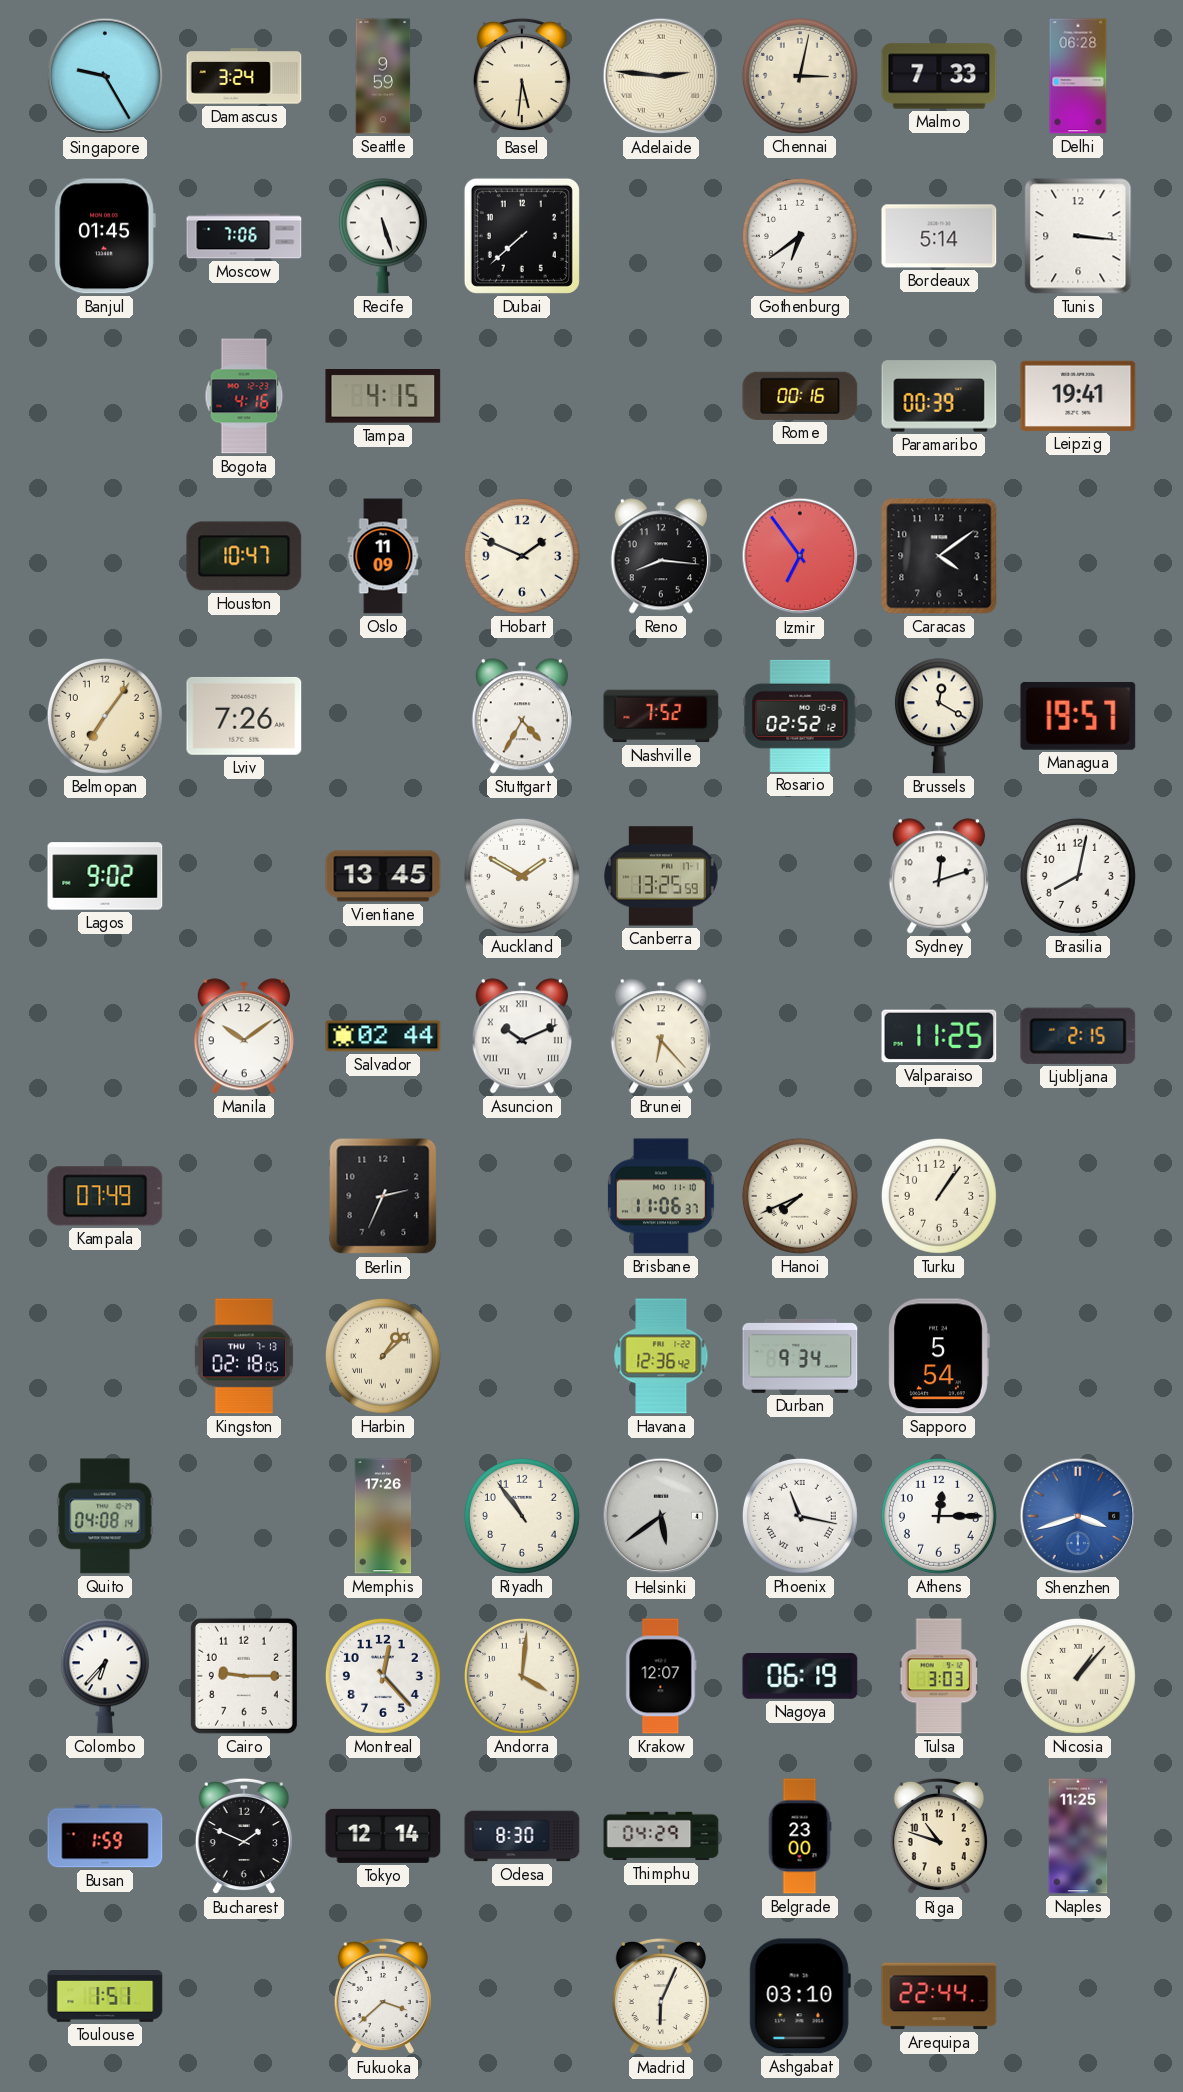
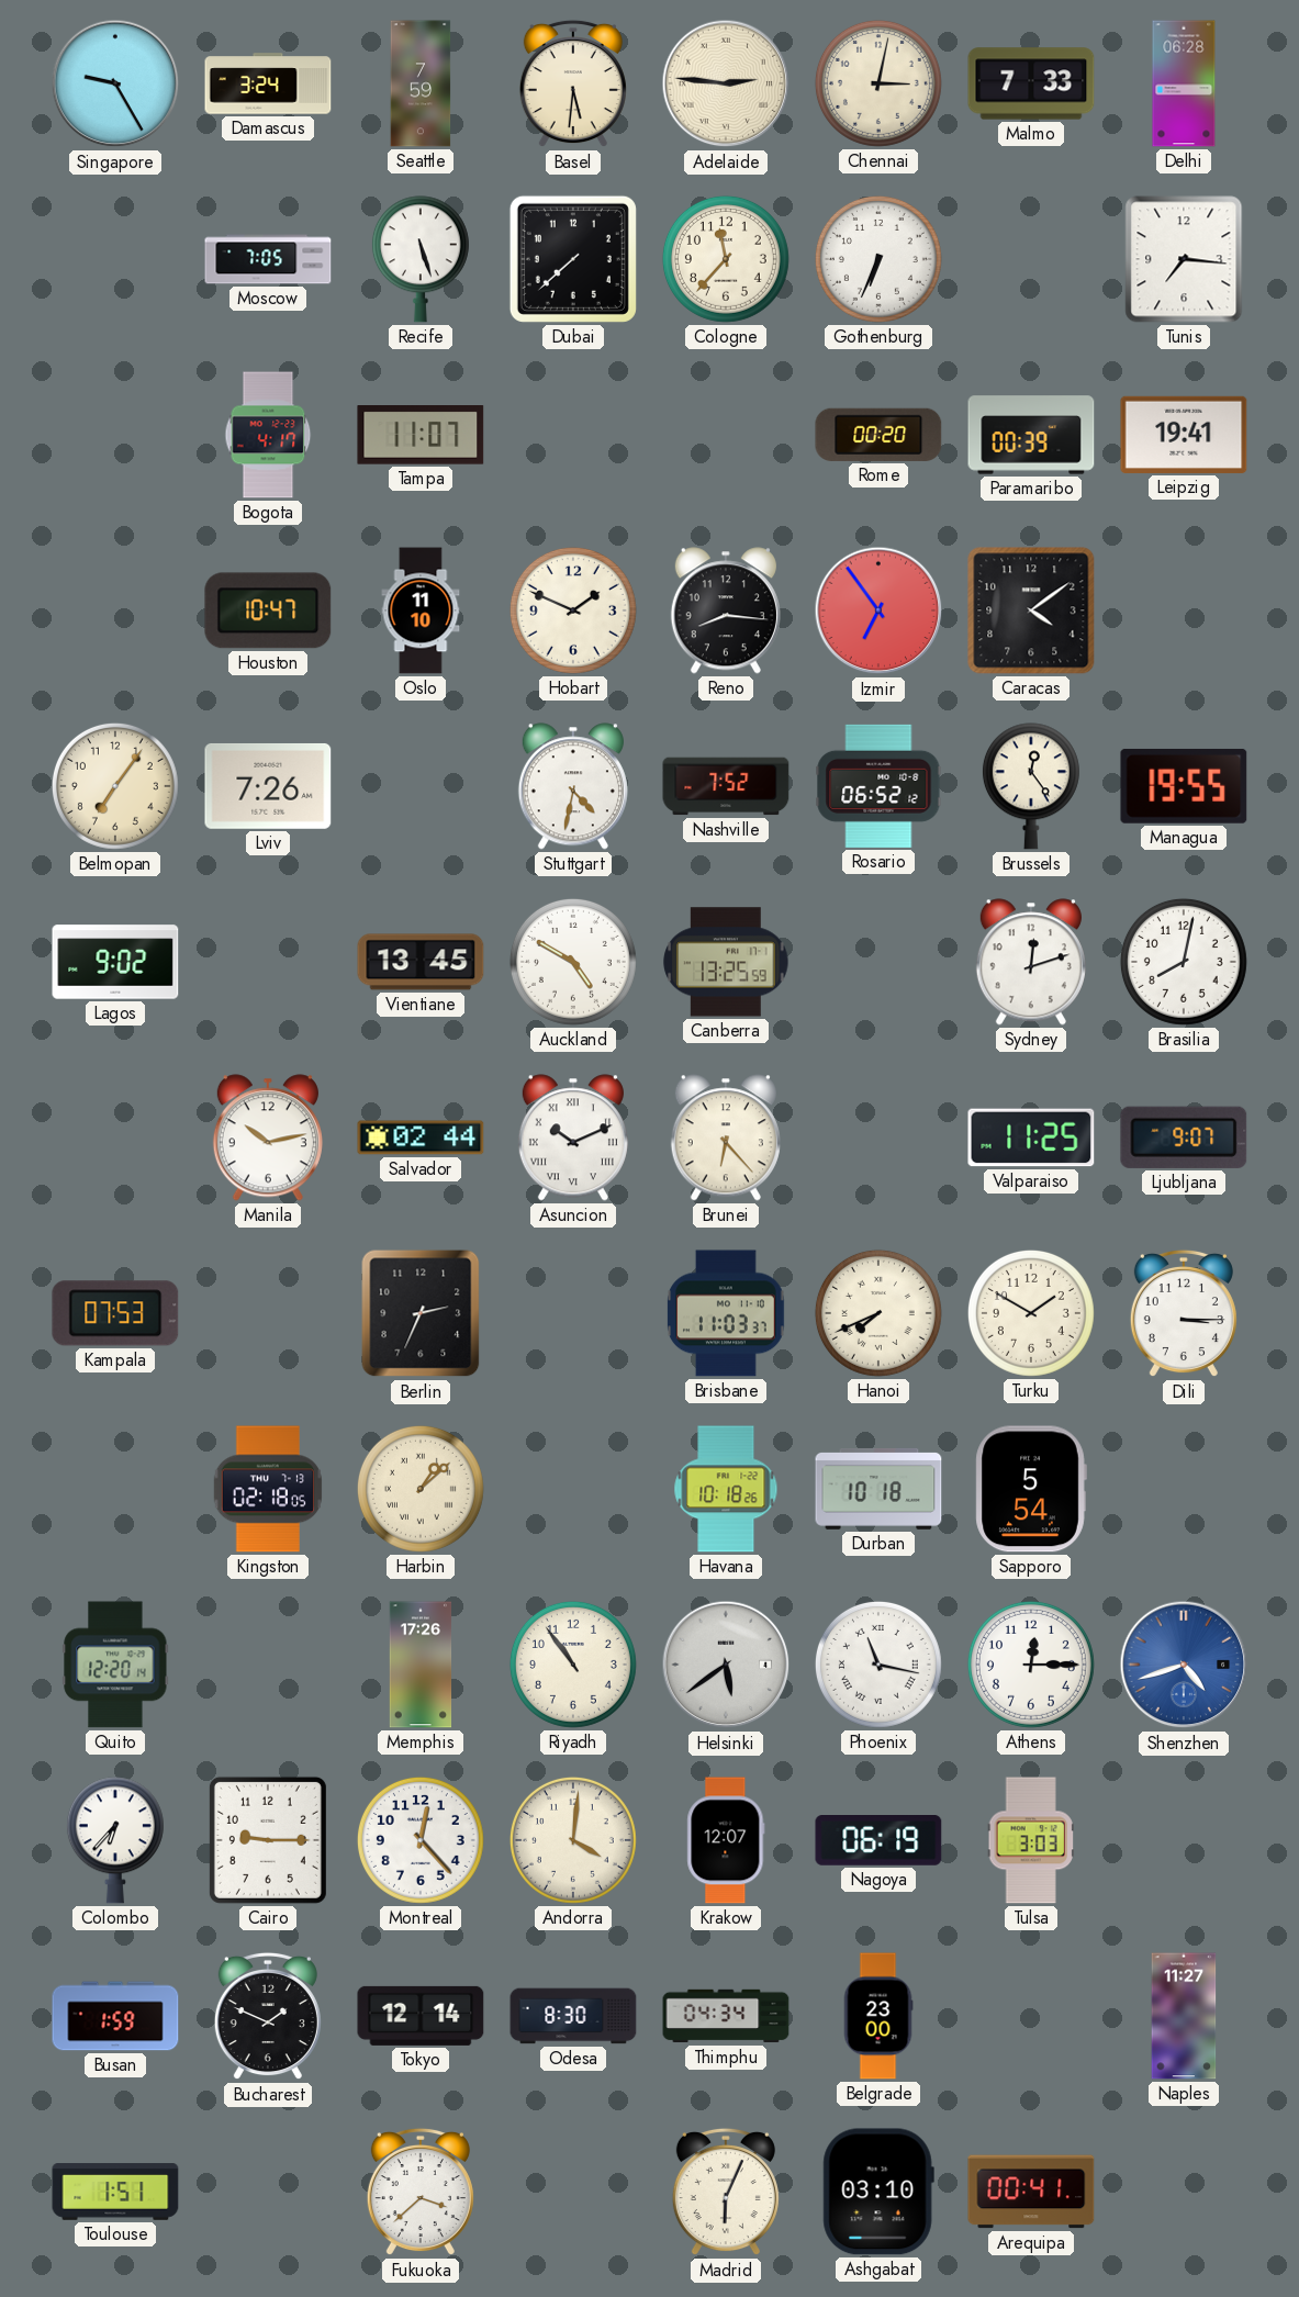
Seattle: 9:59 -> 7:59 (421, 83)
Banjul: 01:45 -> none (105, 236)
Moscow: 7:06 -> 7:05 (268, 259)
Cologne: none -> 11:37 (726, 259)
Gothenburg: 6:39 -> 6:34 (878, 259)
Bordeaux: 5:14 -> none (939, 236)
Tunis: 3:16 -> 7:16 (1184, 259)
Bogota: 4:16 -> 4:17 (268, 435)
Tampa: 4:15 -> 11:07 (421, 436)
Rome: 00:16 -> 00:20 (878, 435)
Oslo: 11:09 -> 11:10 (421, 610)
Stuttgart: 4:35 -> 4:32 (573, 786)
Rosario: 02:52 -> 06:52 (878, 786)
Brussels: 12:20 -> 12:24 (1031, 786)
Managua: 19:57 -> 19:55 (1184, 786)
Auckland: 1:50 -> 4:50 (573, 962)
Manila: 10:09 -> 10:13 (268, 1138)
Ljubljana: 2:15 -> 9:07 (1184, 1138)
Kampala: 07:49 -> 07:53 (115, 1313)
Brisbane: 11:06 -> 11:03 (726, 1313)
Turku: 1:06 -> 1:50 (1031, 1313)
Dili: none -> 3:15 (1184, 1313)
Havana: 12:36 -> 10:18 (726, 1489)
Durban: 9:34 -> 10:18 (878, 1489)
Quito: 04:08 -> 12:20 (115, 1665)
Shenzhen: 3:42 -> 4:42 (1184, 1665)
Nicosia: 1:07 -> none (1078, 1676)
Thimphu: 04:29 -> 04:34 (726, 2016)
Riga: 10:48 -> none (939, 1836)
Naples: 11:25 -> 11:27 (1184, 2016)
Arequipa: 22:44 -> 00:41 (1031, 2192)
